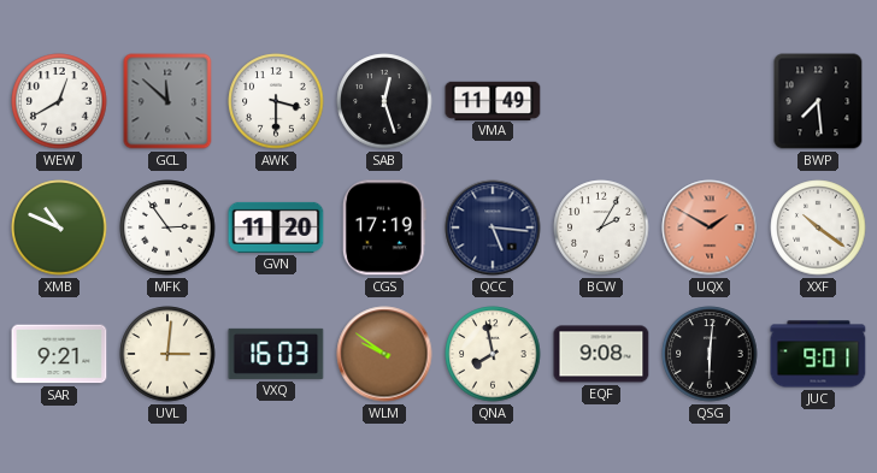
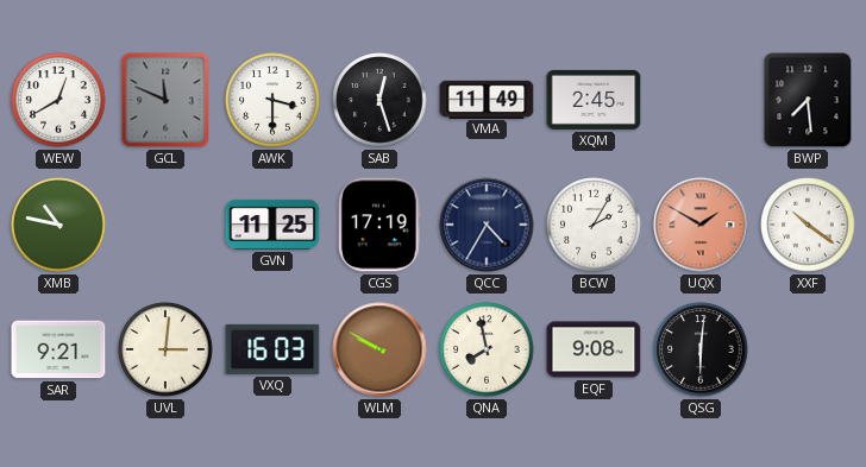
GCL: 11:52 -> 11:49 (165, 100)
XQM: none -> 2:45 (594, 100)
XMB: 10:49 -> 10:47 (58, 225)
MFK: 2:54 -> none (167, 227)
GVN: 11:20 -> 11:25 (272, 225)
QCC: 5:16 -> 4:35 (487, 225)
WLM: 9:51 -> 9:50 (379, 349)
JUC: 9:01 -> none (818, 354)
